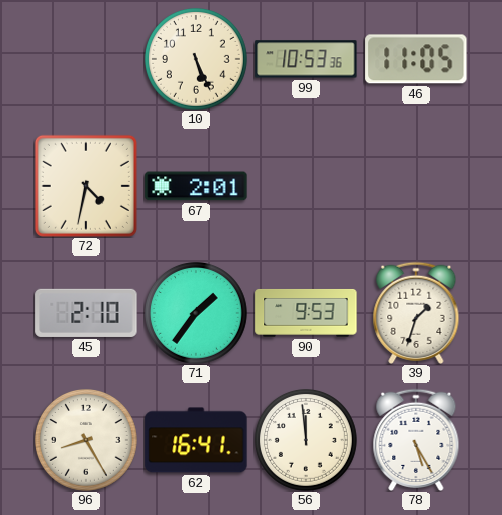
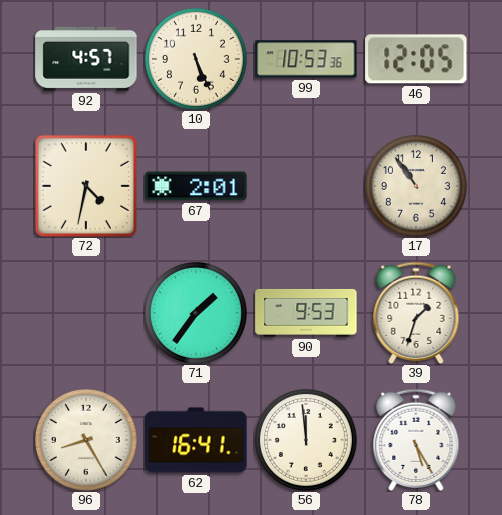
92: none -> 4:57 (86, 59)
46: 11:05 -> 12:05 (416, 59)
17: none -> 10:54 (417, 187)
45: 2:10 -> none (86, 313)
